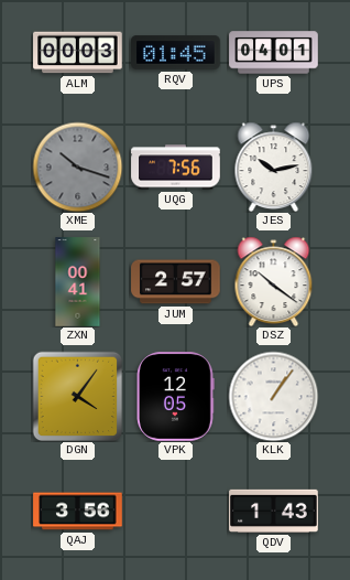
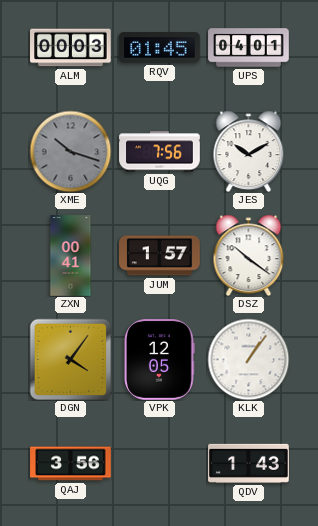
JES: 10:13 -> 10:10 (249, 151)
JUM: 2:57 -> 1:57 (160, 256)
